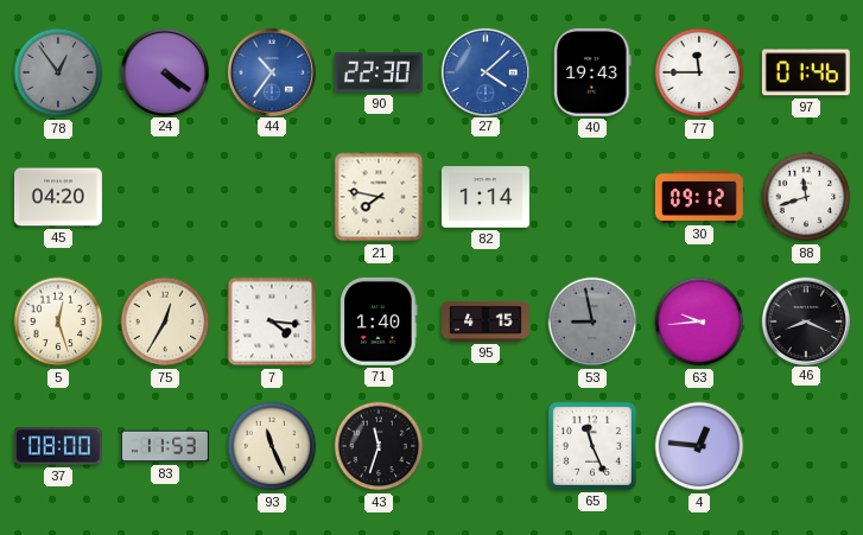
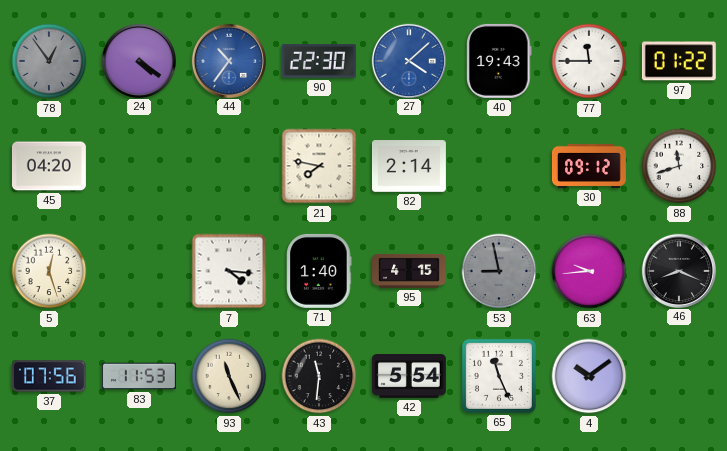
97: 01:46 -> 01:22 (679, 61)
82: 1:14 -> 2:14 (409, 166)
75: 12:35 -> none (165, 321)
37: 08:00 -> 07:56 (49, 376)
43: 11:33 -> 11:31 (319, 376)
42: none -> 5:54 (409, 377)
4: 12:46 -> 10:09 (589, 376)
